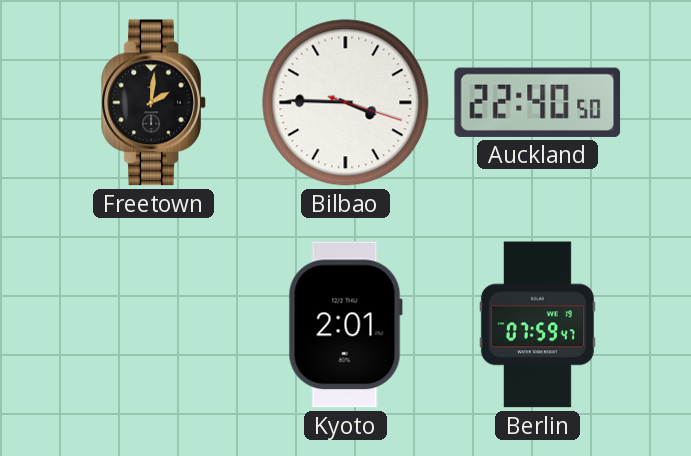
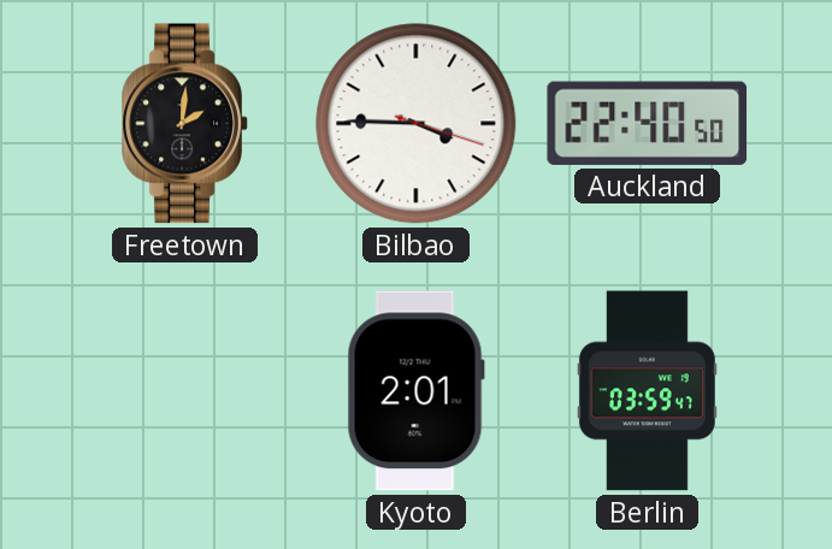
Berlin: 07:59 -> 03:59 (647, 391)
